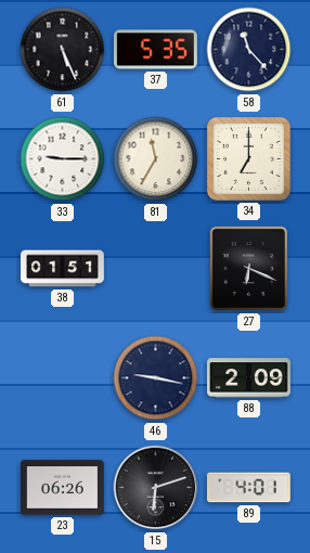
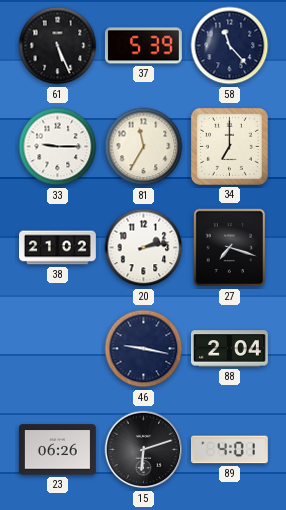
37: 5:35 -> 5:39 (143, 46)
38: 01:51 -> 21:02 (58, 248)
20: none -> 2:13 (144, 248)
27: 6:19 -> 7:18 (230, 248)
88: 2:09 -> 2:04 (230, 349)
